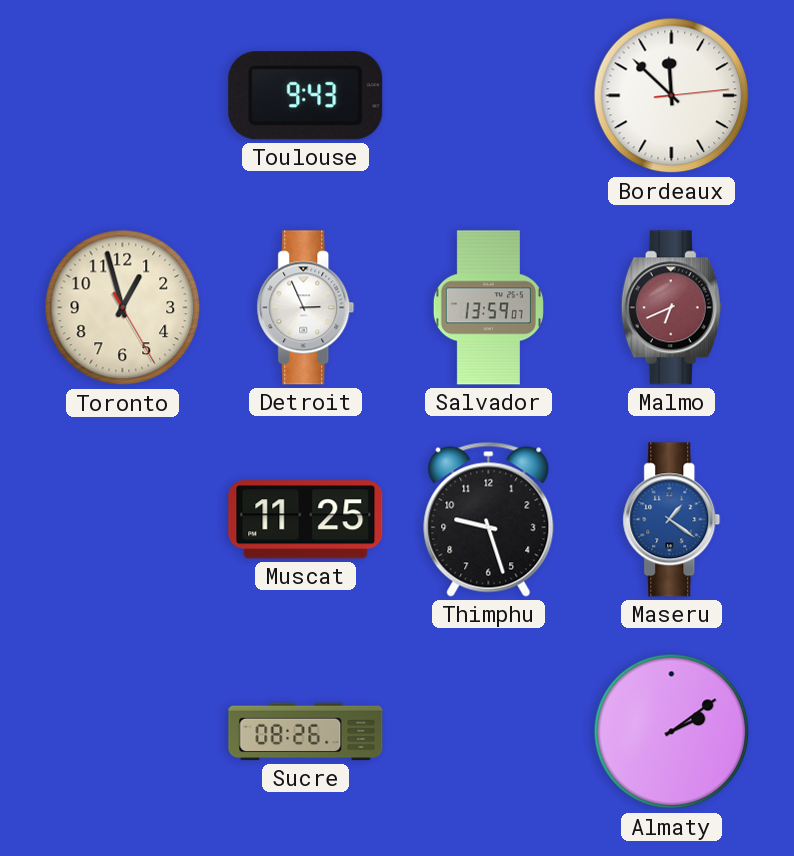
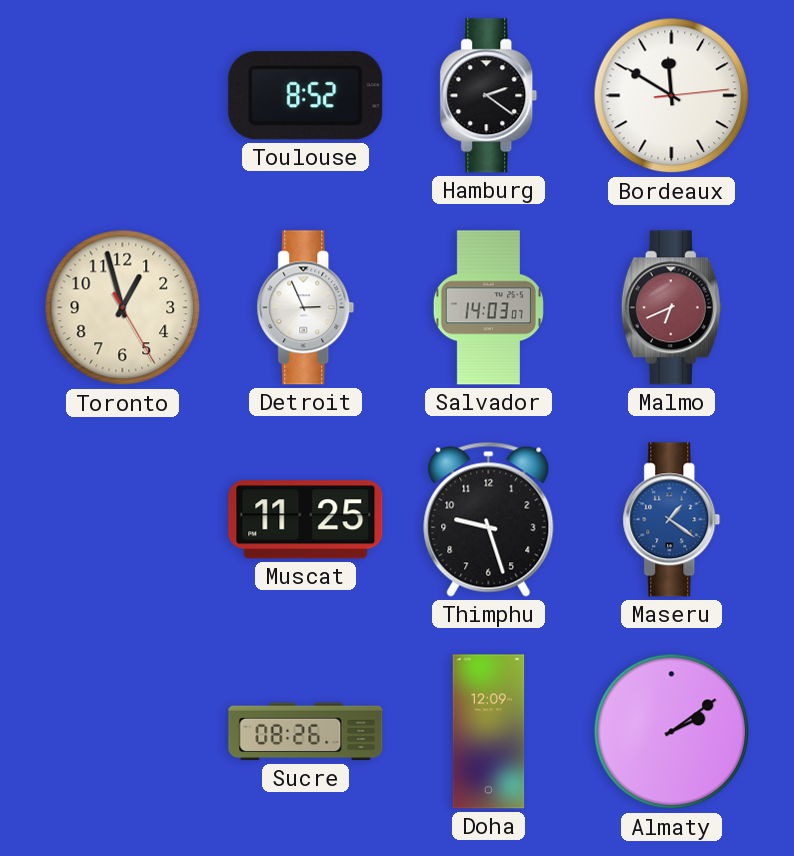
Toulouse: 9:43 -> 8:52 (306, 96)
Hamburg: none -> 2:21 (489, 96)
Bordeaux: 11:52 -> 11:50 (672, 96)
Salvador: 13:59 -> 14:03 (488, 308)
Doha: none -> 12:09 (489, 732)
